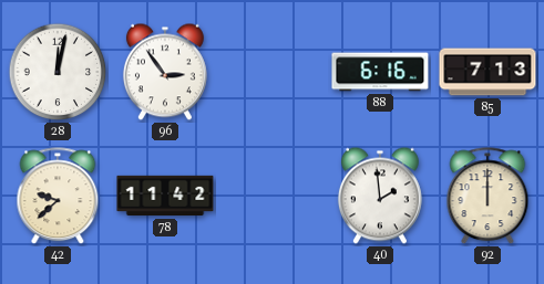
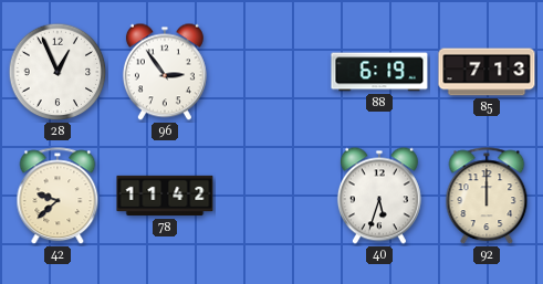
28: 12:02 -> 12:56 (58, 72)
88: 6:16 -> 6:19 (379, 72)
40: 1:59 -> 5:33 (379, 196)
